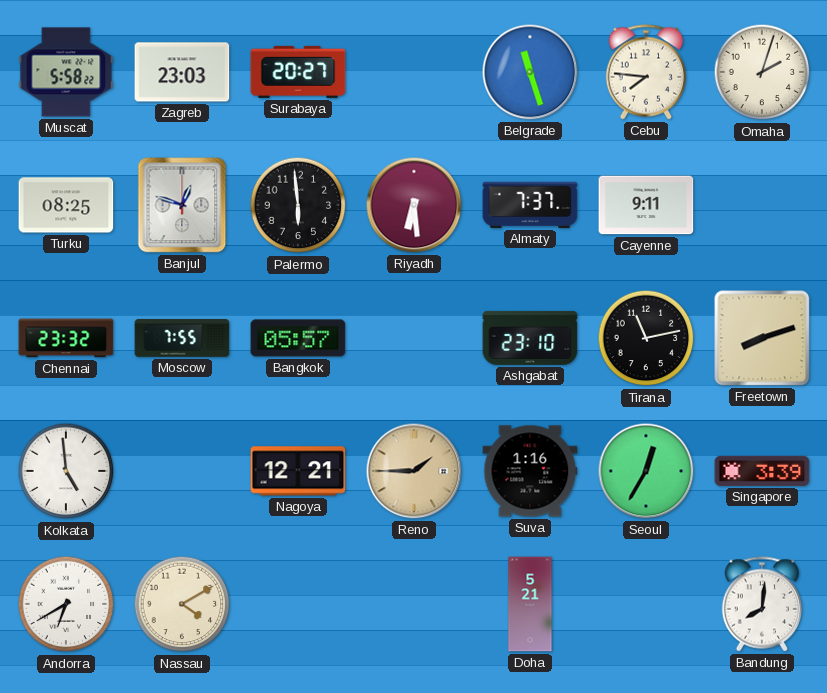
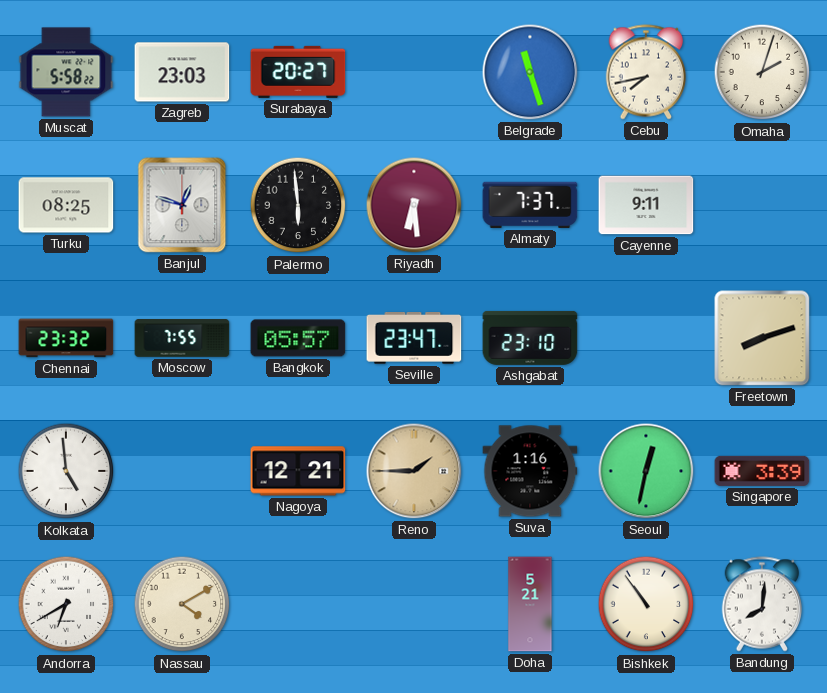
Cebu: 7:46 -> 7:43 (646, 72)
Seville: none -> 23:47 (414, 339)
Tirana: 11:13 -> none (646, 338)
Seoul: 12:35 -> 12:32 (646, 471)
Bishkek: none -> 10:54 (646, 604)
